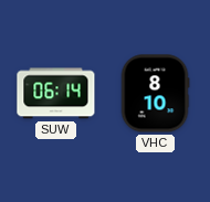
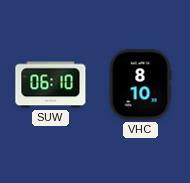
SUW: 06:14 -> 06:10 (51, 85)
